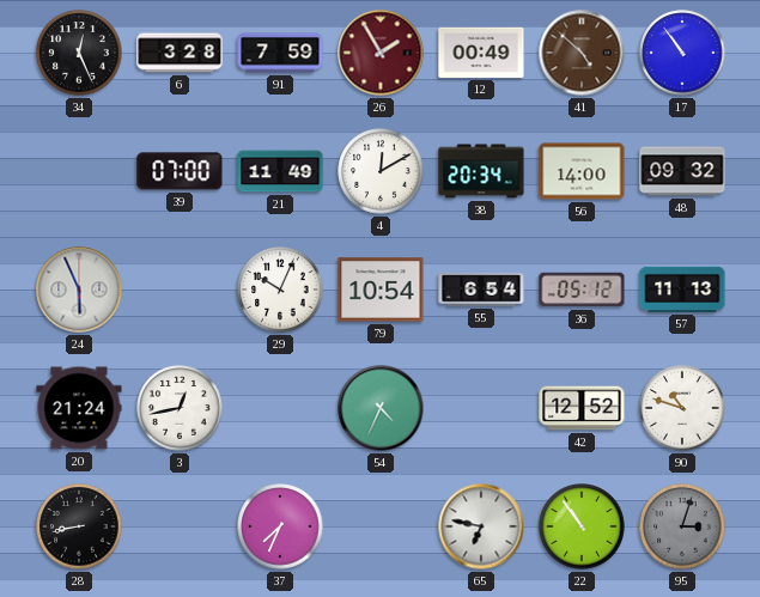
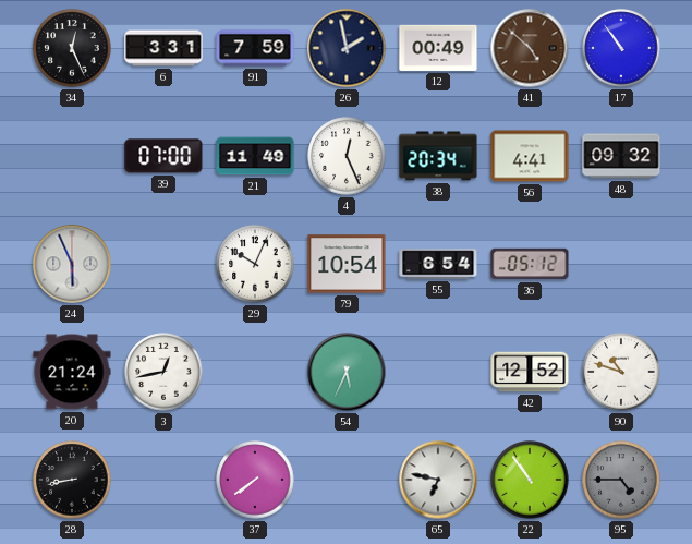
6: 3:28 -> 3:31 (163, 48)
26: 1:55 -> 1:58 (347, 48)
26 dial: burgundy -> navy (347, 48)
4: 12:10 -> 12:26 (347, 156)
56: 14:00 -> 4:41 (530, 156)
57: 11:13 -> none (682, 290)
54: 4:34 -> 5:34 (347, 372)
37: 7:34 -> 7:39 (255, 480)
95: 3:03 -> 4:45 (621, 480)
